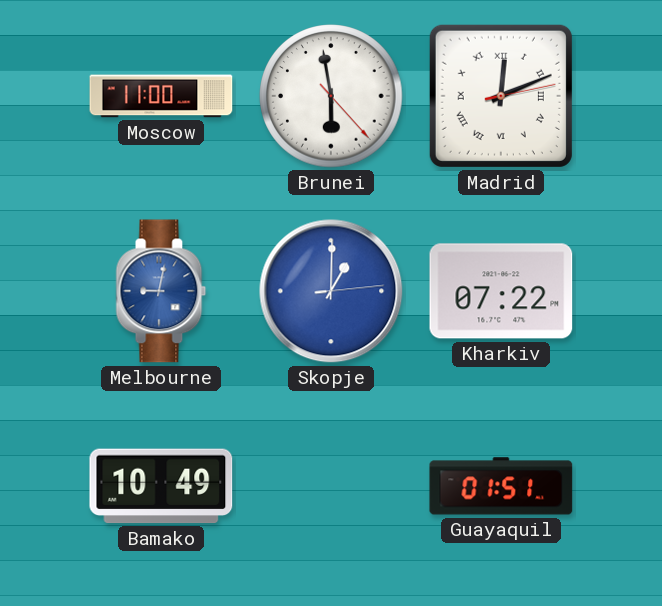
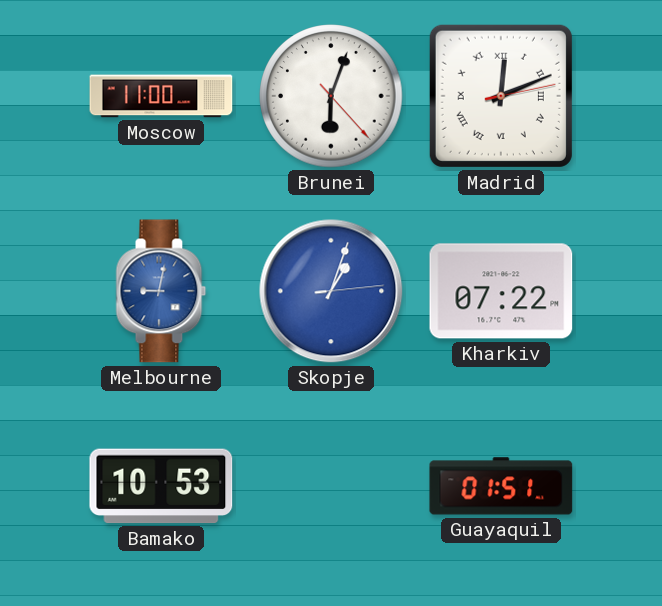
Brunei: 5:58 -> 6:03 (331, 96)
Skopje: 1:00 -> 1:03 (331, 291)
Bamako: 10:49 -> 10:53 (161, 486)
